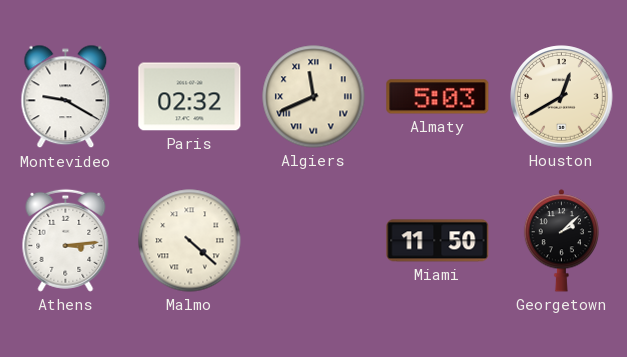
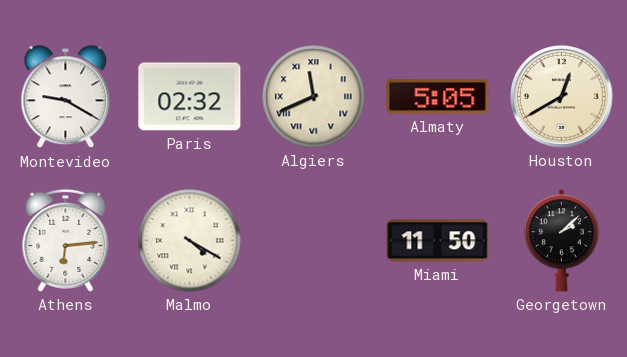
Almaty: 5:03 -> 5:05 (438, 97)
Athens: 3:14 -> 6:14 (66, 240)
Malmo: 4:22 -> 4:20 (190, 241)
